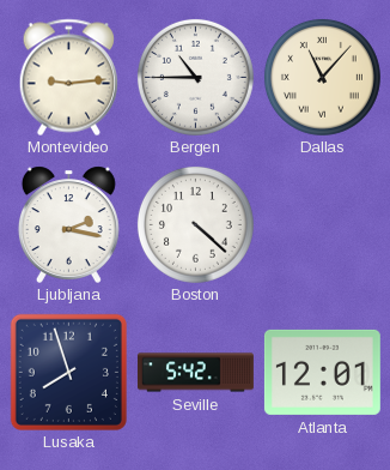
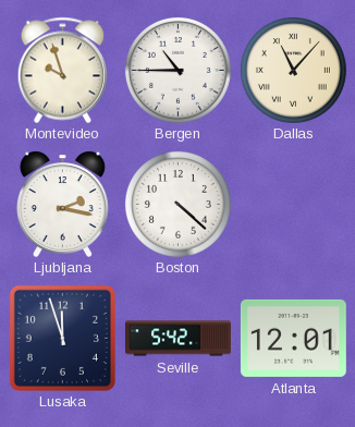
Montevideo: 9:14 -> 9:57 (62, 70)
Lusaka: 7:57 -> 11:57 (62, 338)
